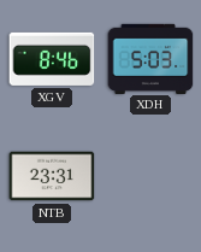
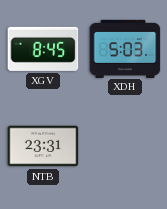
XGV: 8:46 -> 8:45 (43, 49)
